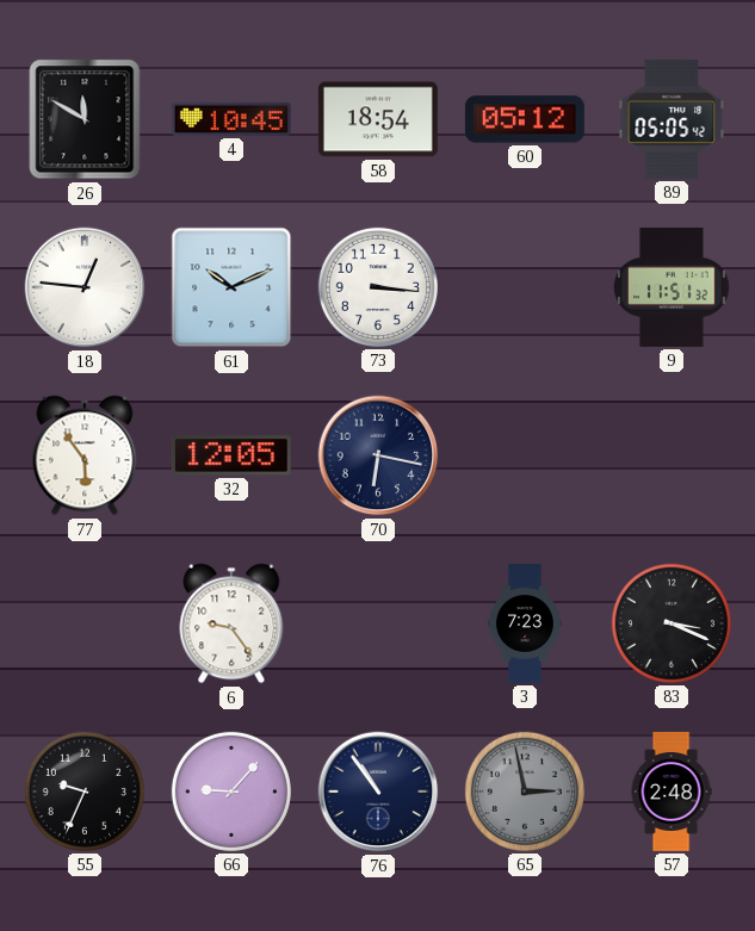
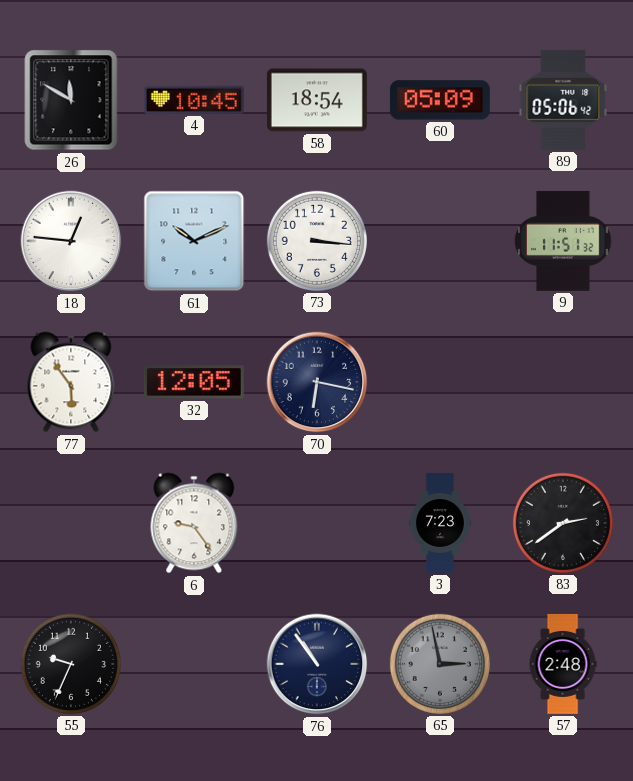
60: 05:12 -> 05:09 (440, 100)
89: 05:05 -> 05:06 (563, 100)
83: 3:19 -> 2:39 (563, 523)
66: 9:07 -> none (231, 792)
